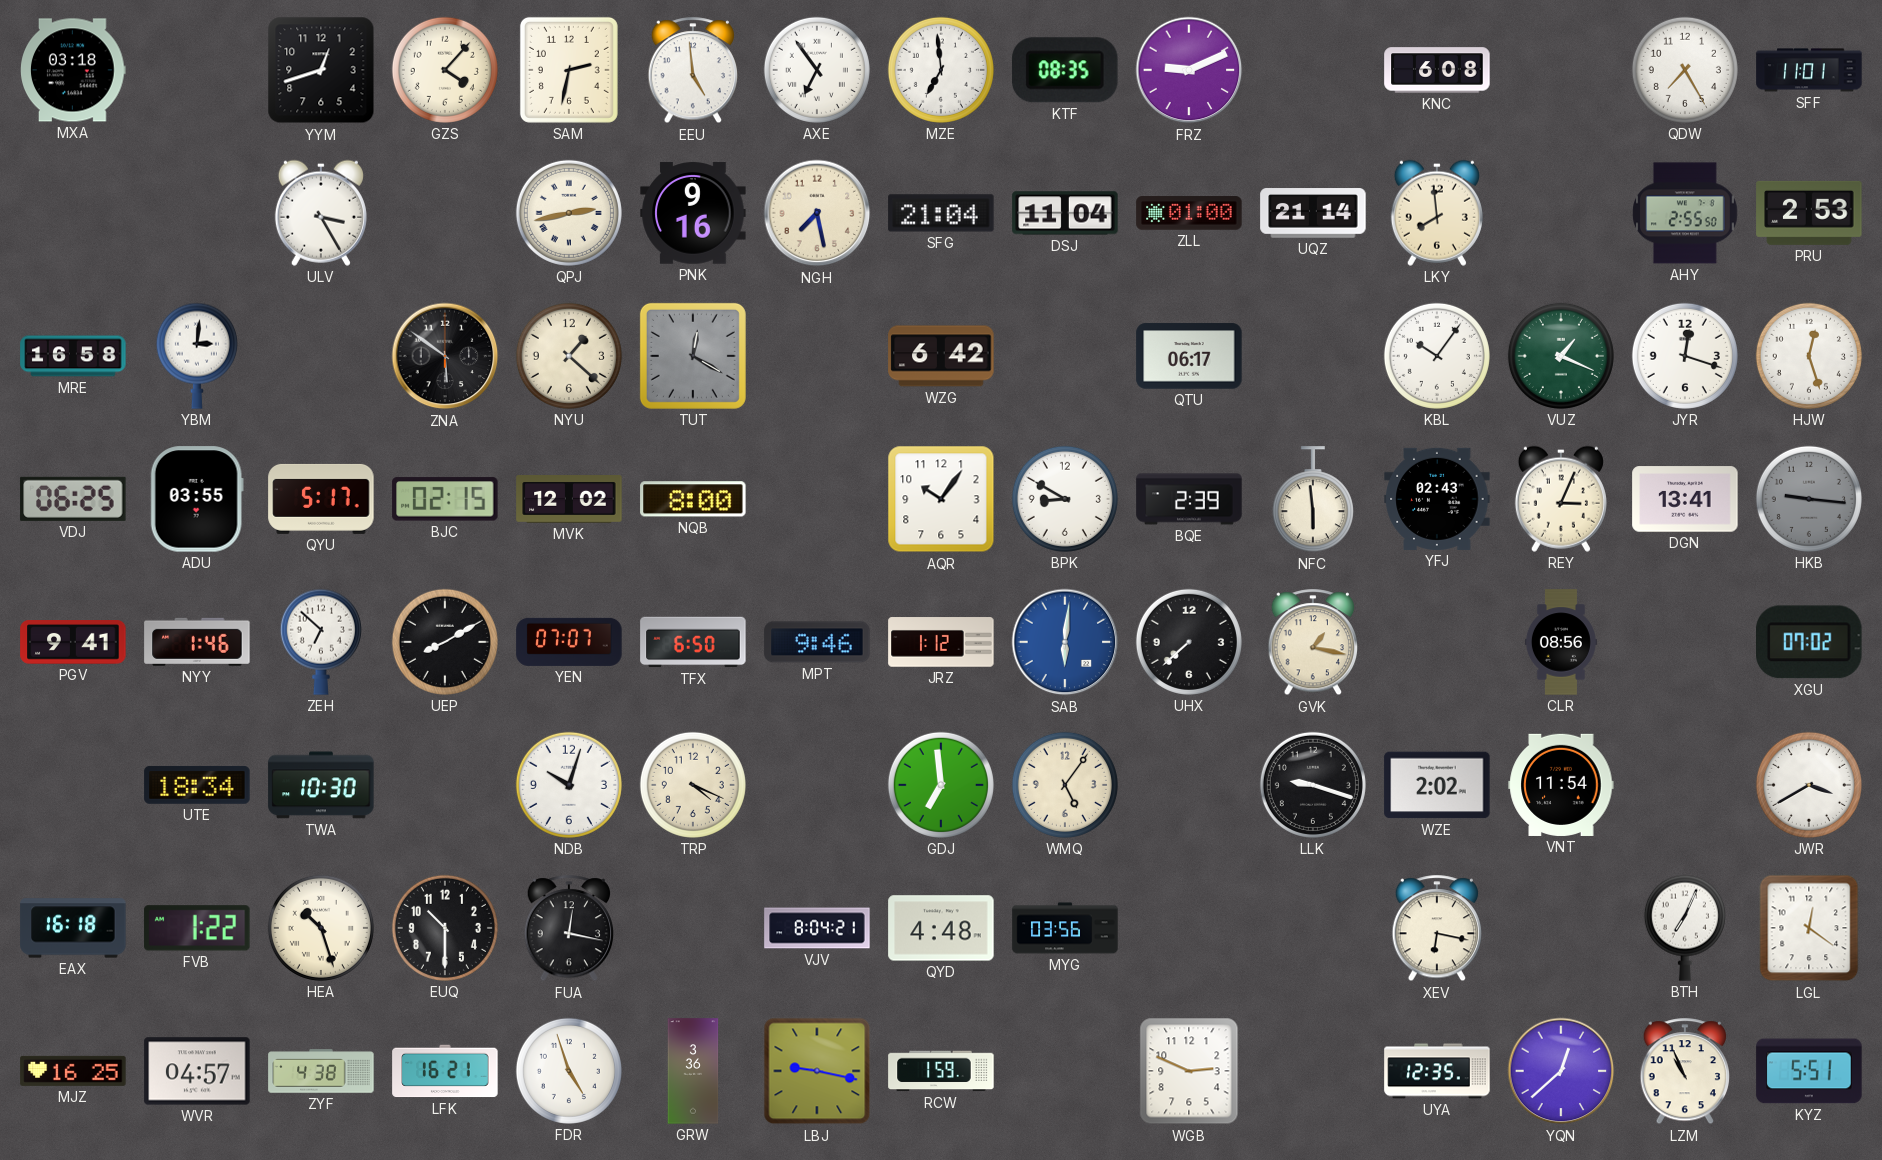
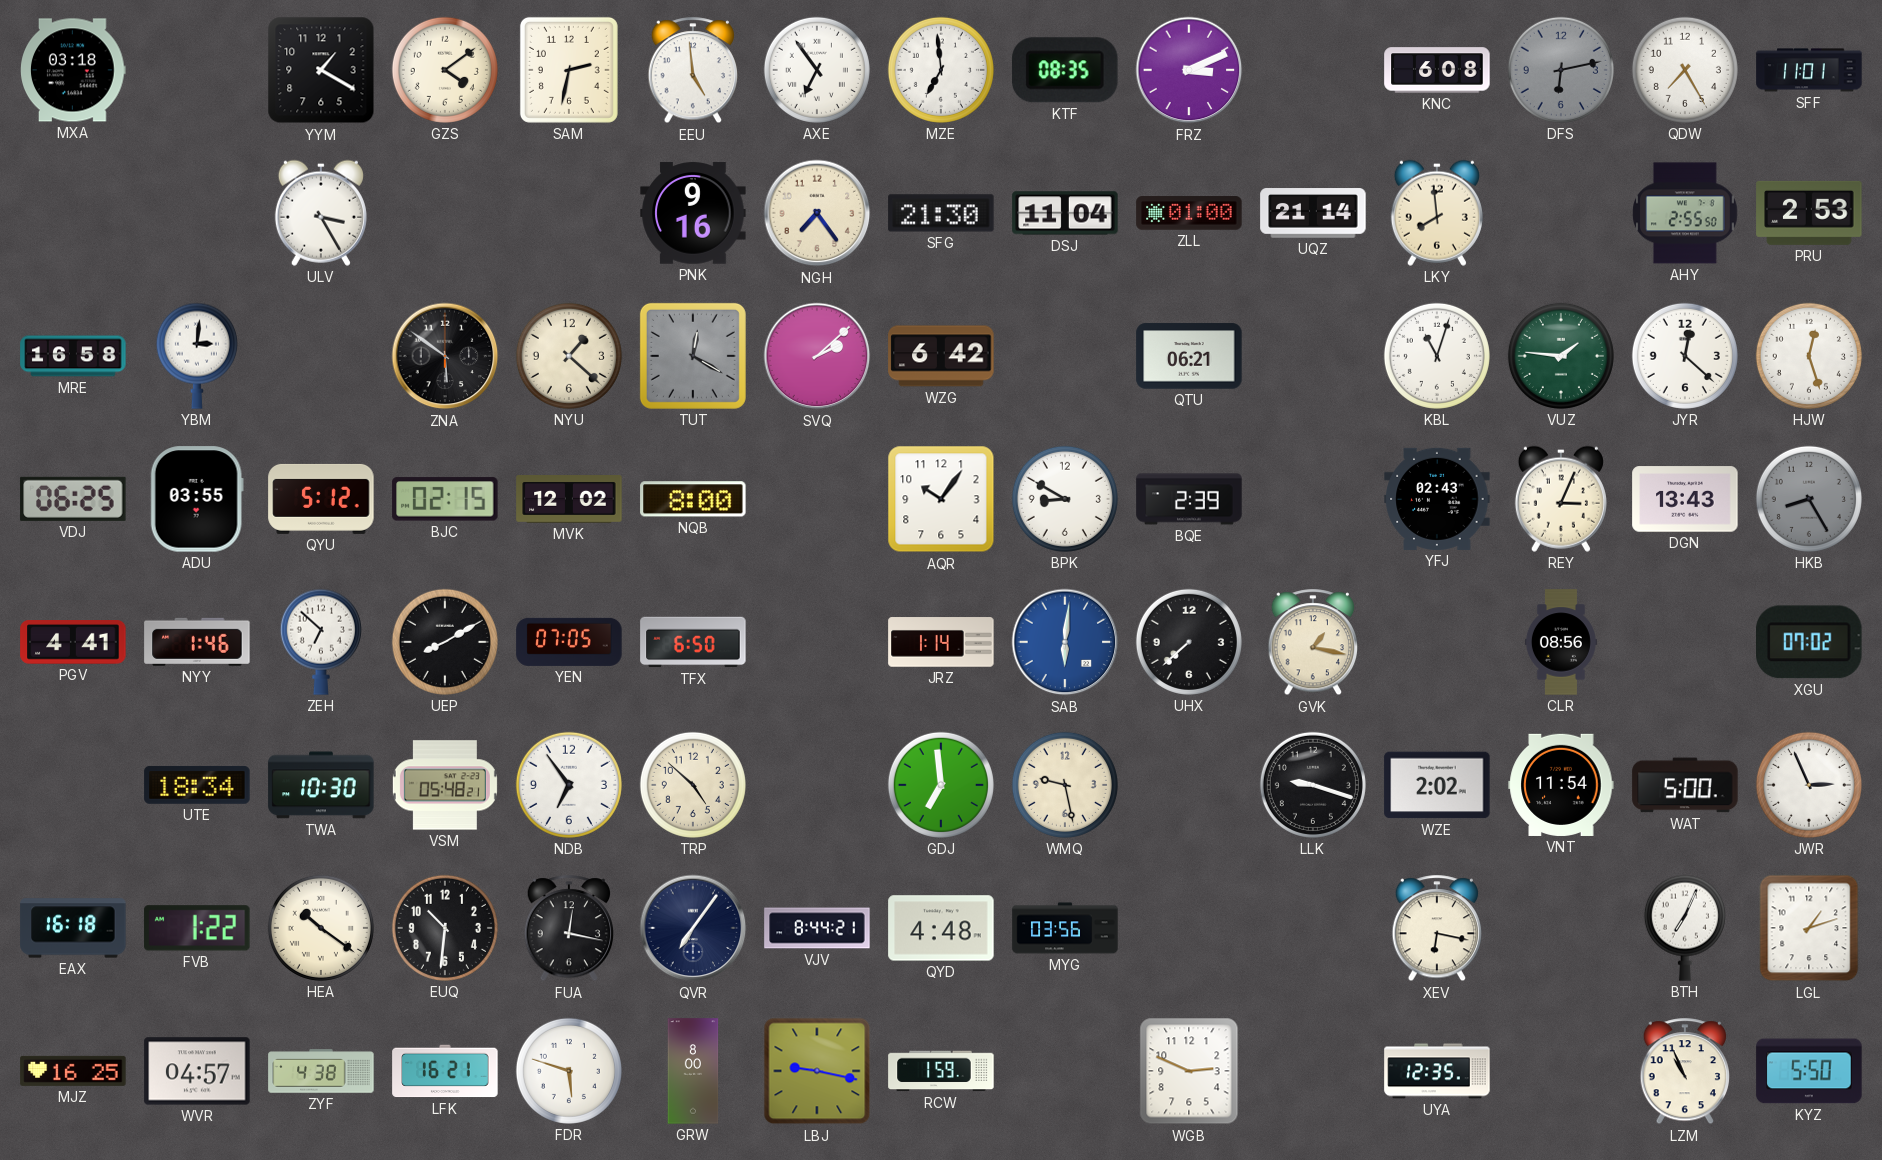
YYM: 12:42 -> 1:20 (321, 70)
GZS: 4:07 -> 4:09 (445, 70)
FRZ: 9:11 -> 3:11 (1189, 70)
DFS: none -> 6:13 (1561, 70)
QPJ: 2:43 -> none (569, 213)
NGH: 7:28 -> 7:24 (817, 213)
SFG: 21:04 -> 21:30 (941, 213)
SVQ: none -> 2:08 (817, 356)
QTU: 06:17 -> 06:21 (1189, 356)
KBL: 10:06 -> 11:03 (1437, 356)
VUZ: 1:19 -> 1:46 (1561, 356)
JYR: 12:18 -> 12:22 (1685, 356)
QYU: 5:17 -> 5:12 (321, 499)
NFC: 5:59 -> none (1313, 500)
DGN: 13:41 -> 13:43 (1685, 499)
HKB: 9:16 -> 8:25 (1809, 499)
PGV: 9:41 -> 4:41 (73, 643)
YEN: 07:07 -> 07:05 (569, 642)
MPT: 9:46 -> none (817, 642)
JRZ: 1:12 -> 1:14 (941, 642)
VSM: none -> 05:48 (445, 785)
NDB: 10:03 -> 6:54 (569, 785)
TRP: 4:19 -> 4:52 (693, 785)
WMQ: 5:06 -> 9:28 (1065, 785)
WAT: none -> 5:00 (1685, 785)
JWR: 3:40 -> 2:56 (1809, 785)
HEA: 10:27 -> 10:21 (321, 928)
EUQ: 10:30 -> 10:31 (445, 928)
QVR: none -> 7:06 (693, 928)
VJV: 8:04 -> 8:44 (817, 928)
LGL: 12:21 -> 1:12 (1809, 928)
FDR: 4:57 -> 5:48 (569, 1071)
GRW: 3:36 -> 8:00 (693, 1071)
YQN: 12:38 -> none (1561, 1071)
KYZ: 5:51 -> 5:50 (1809, 1071)
